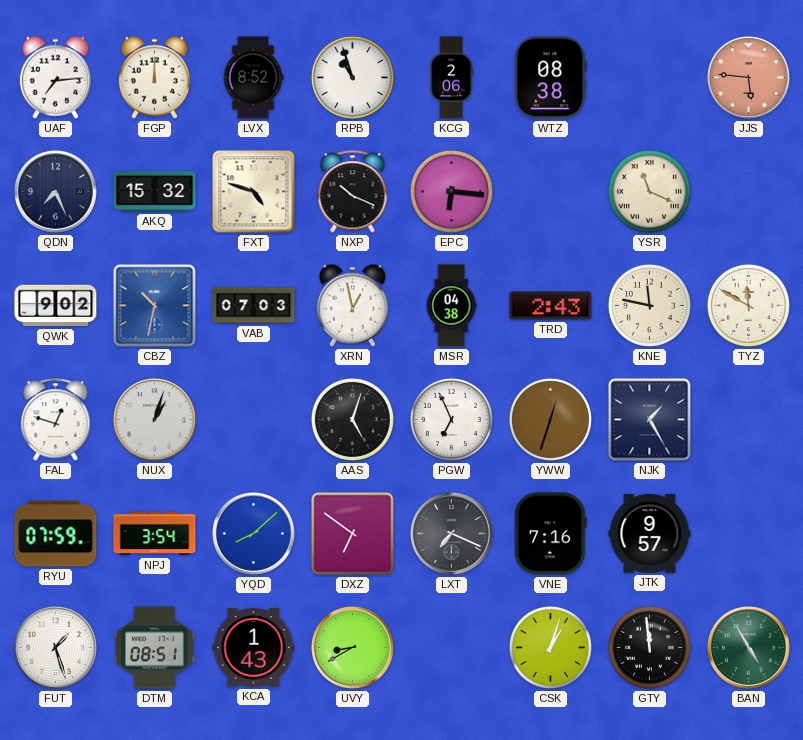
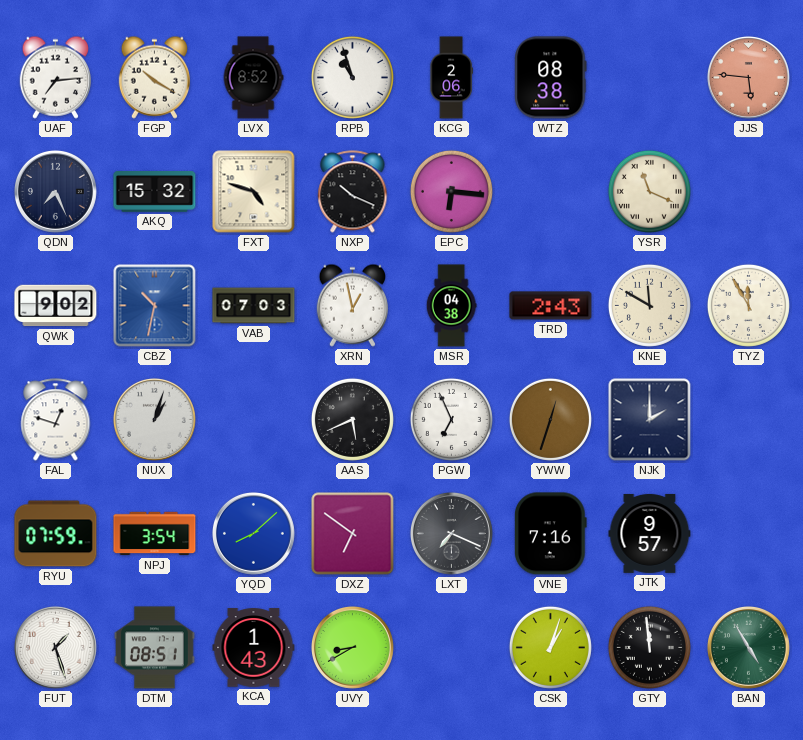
FGP: 12:00 -> 10:20 (154, 77)
KNE: 11:47 -> 11:50 (649, 305)
TYZ: 11:50 -> 11:55 (748, 305)
AAS: 5:03 -> 5:41 (352, 419)
NJK: 1:25 -> 2:00 (650, 420)
